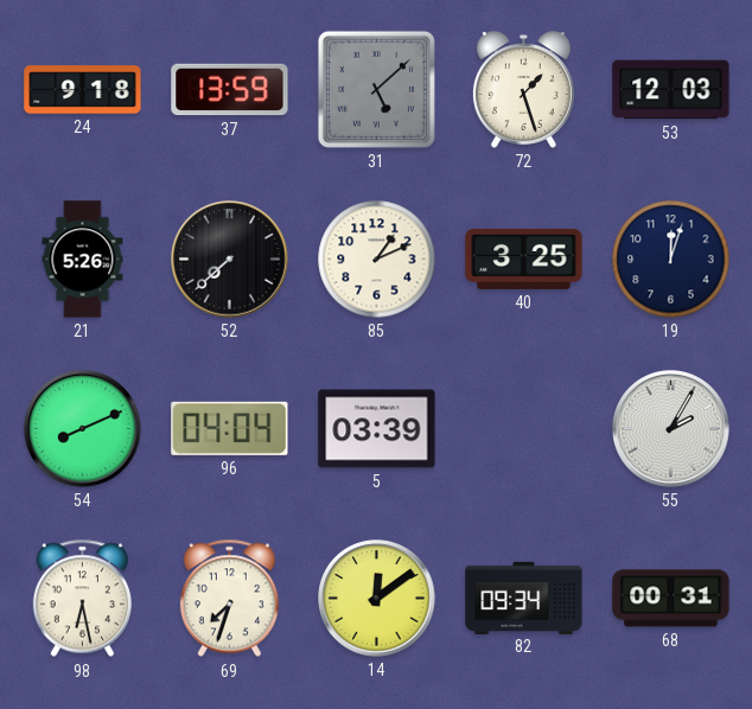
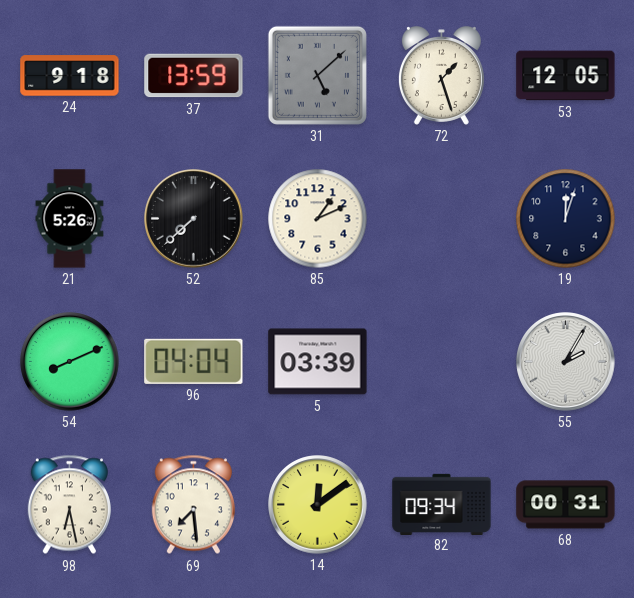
53: 12:03 -> 12:05 (566, 76)
40: 3:25 -> none (524, 258)
69: 7:33 -> 7:29 (193, 505)
